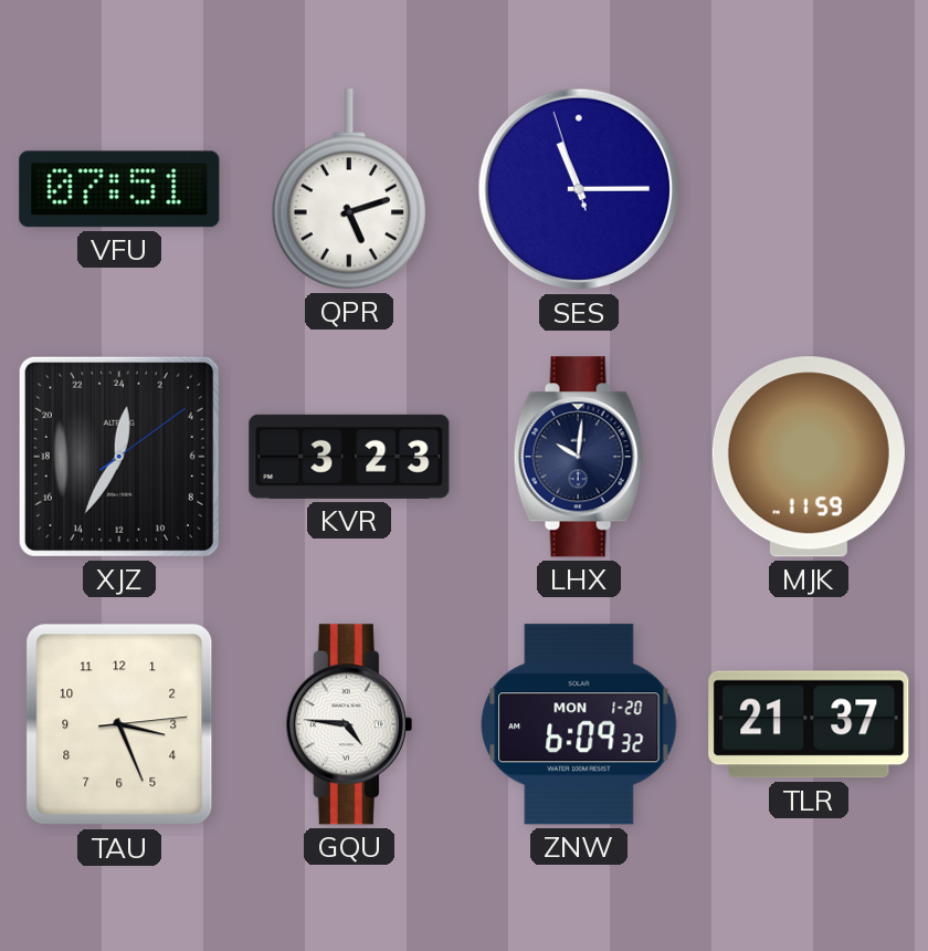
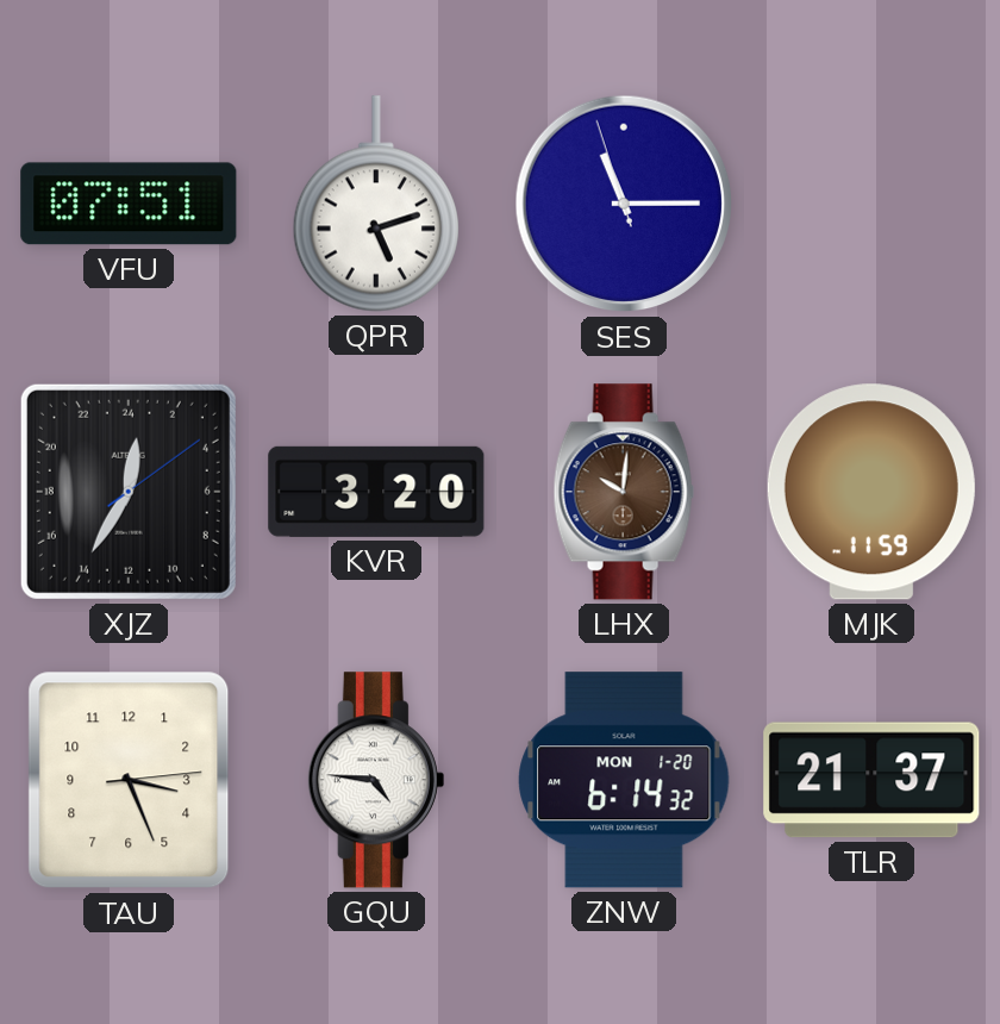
KVR: 3:23 -> 3:20 (376, 492)
LHX dial: navy -> brown (624, 492)
ZNW: 6:09 -> 6:14 (624, 780)
